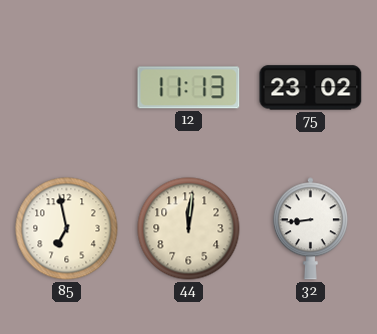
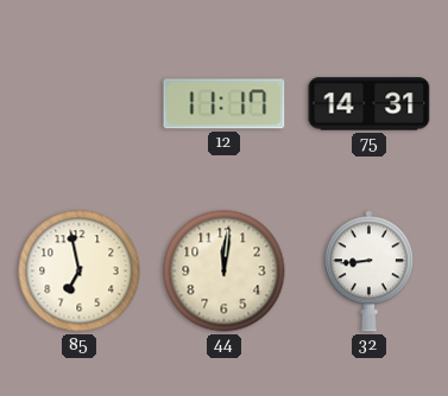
12: 11:13 -> 11:17 (225, 104)
75: 23:02 -> 14:31 (370, 104)
